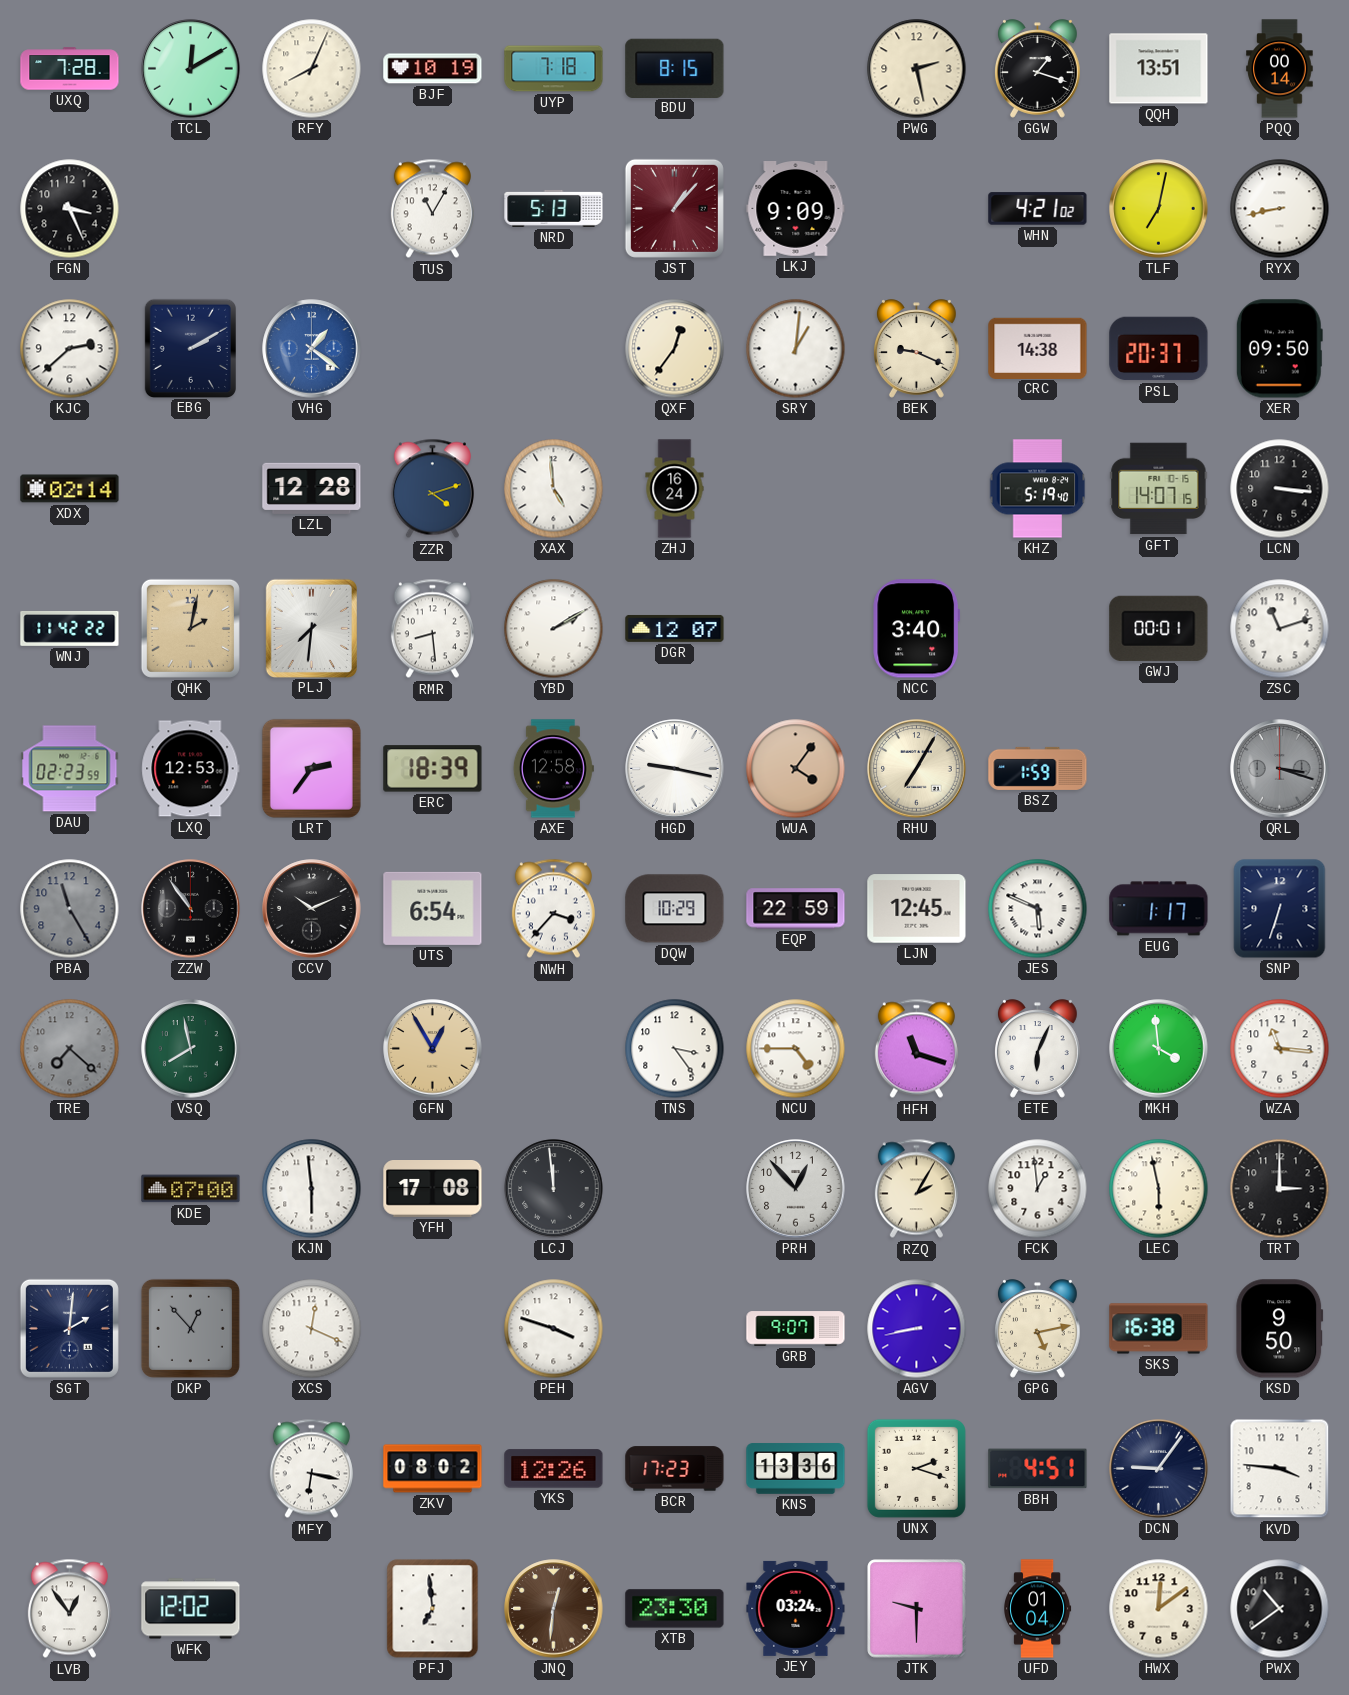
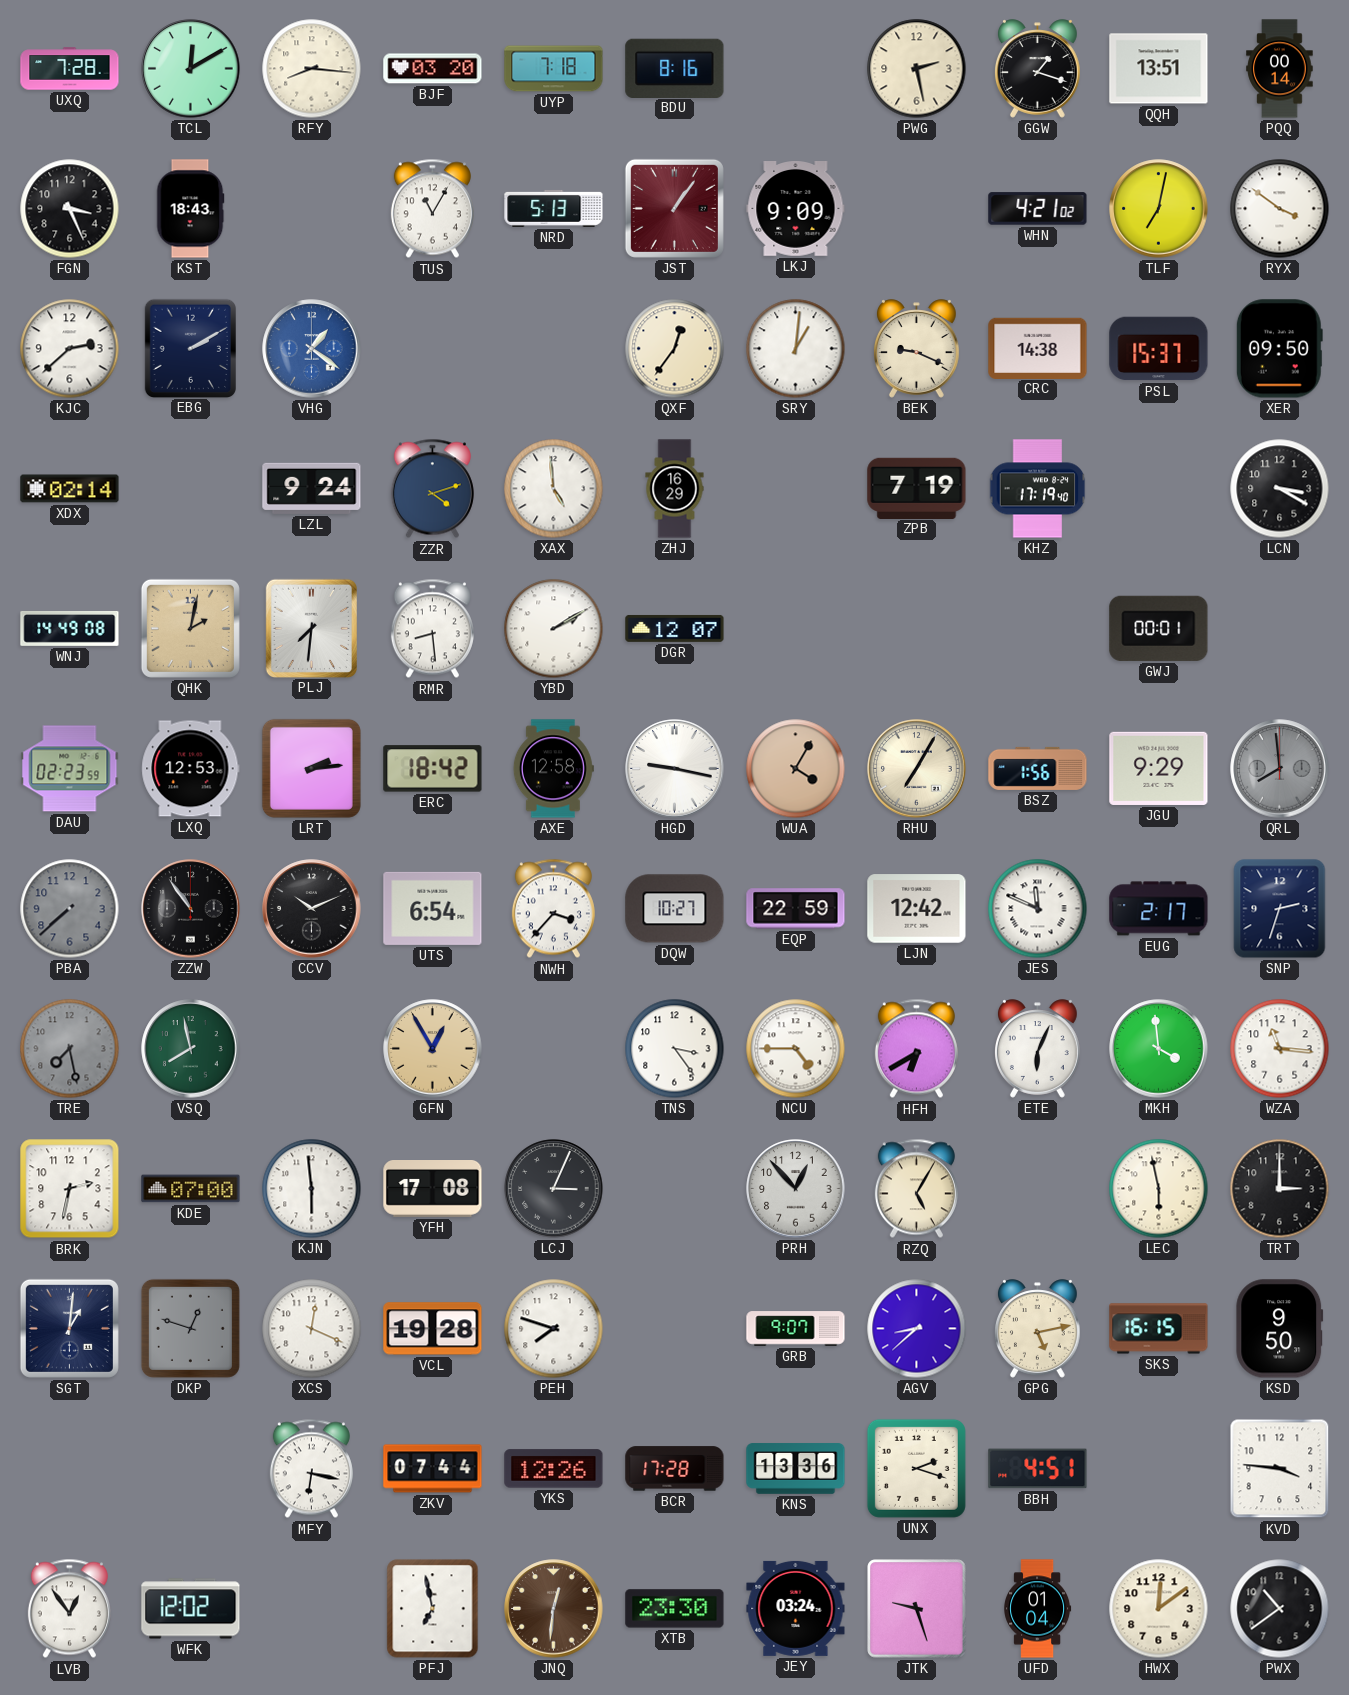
RFY: 8:04 -> 8:16 (312, 69)
BJF: 10:19 -> 03:20 (433, 69)
BDU: 8:15 -> 8:16 (675, 68)
KST: none -> 18:43 (190, 209)
JST: 1:07 -> 1:06 (674, 208)
RYX: 8:43 -> 3:51 (1280, 209)
PSL: 20:37 -> 15:37 (1159, 349)
LZL: 12:28 -> 9:24 (312, 488)
ZHJ: 16:24 -> 16:29 (675, 489)
ZPB: none -> 7:19 (917, 488)
KHZ: 5:19 -> 17:19 (1038, 489)
GFT: 14:07 -> none (1159, 489)
LCN: 3:16 -> 3:20 (1280, 489)
WNJ: 11:42 -> 14:49 (70, 628)
NCC: 3:40 -> none (916, 629)
ZSC: 11:12 -> none (1280, 629)
LRT: 2:36 -> 2:14 (311, 768)
ERC: 18:39 -> 18:42 (433, 769)
WUA: 4:06 -> 4:05 (796, 769)
BSZ: 1:59 -> 1:56 (1038, 768)
JGU: none -> 9:29 (1159, 768)
QRL: 3:18 -> 7:59 (1280, 769)
PBA: 11:25 -> 7:38 (70, 909)
DQW: 10:29 -> 10:27 (675, 909)
LJN: 12:45 -> 12:42 (917, 909)
JES: 5:49 -> 11:49 (1038, 909)
EUG: 1:17 -> 2:17 (1159, 909)
SNP: 6:33 -> 2:33 (1280, 909)
TRE: 7:22 -> 7:28 (70, 1049)
HFH: 11:18 -> 6:40 (916, 1049)
BRK: none -> 2:32 (70, 1189)
LCJ: 11:59 -> 3:04 (554, 1189)
RZQ: 2:05 -> 5:05 (916, 1189)
FCK: 12:59 -> none (1038, 1189)
SGT: 2:01 -> 1:01 (69, 1328)
DKP: 12:53 -> 12:48 (190, 1328)
VCL: none -> 19:28 (433, 1329)
PEH: 3:48 -> 7:48 (554, 1329)
AGV: 8:43 -> 8:38 (917, 1329)
SKS: 16:38 -> 16:15 (1159, 1329)
ZKV: 08:02 -> 07:44 (433, 1469)
BCR: 17:23 -> 17:28 (675, 1469)
DCN: 9:06 -> none (1159, 1469)
PFJ: 6:59 -> 6:58 (433, 1609)
JTK: 9:30 -> 9:27 (917, 1609)
